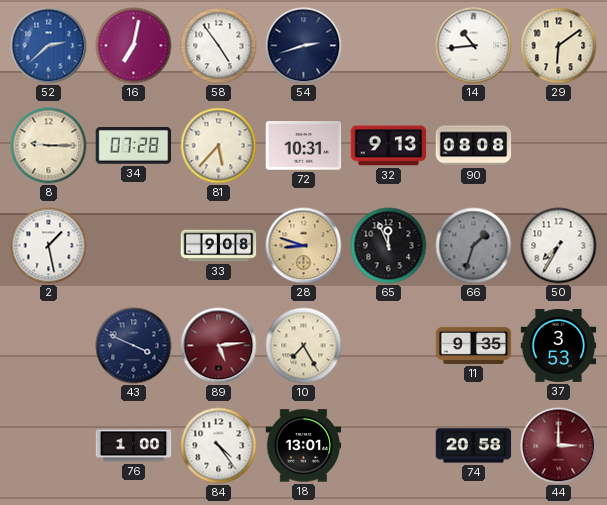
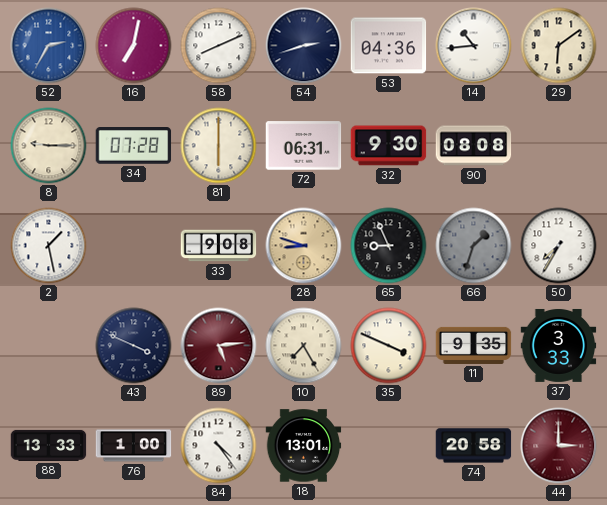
52: 2:38 -> 2:35 (49, 46)
58: 4:54 -> 8:11 (219, 46)
53: none -> 04:36 (389, 46)
81: 5:37 -> 6:00 (219, 146)
72: 10:31 -> 06:31 (304, 146)
32: 9:13 -> 9:30 (389, 146)
65: 11:56 -> 8:56 (389, 246)
35: none -> 3:49 (389, 346)
37: 3:53 -> 3:33 (559, 345)
88: none -> 13:33 (49, 445)
